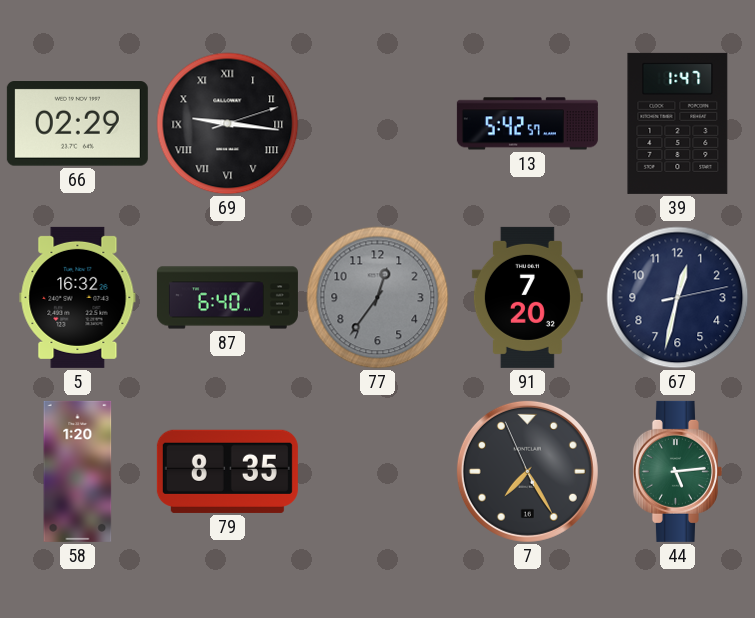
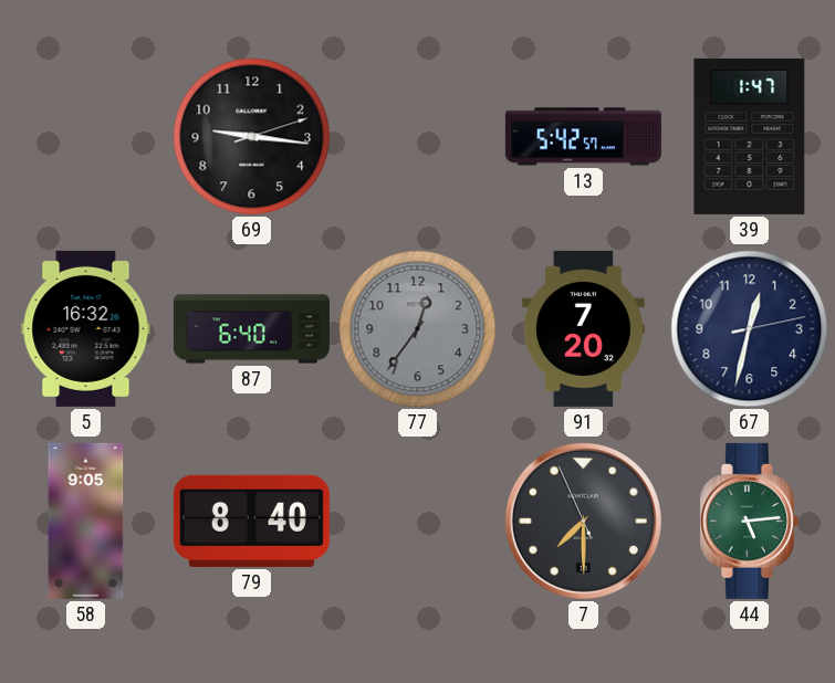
66: 02:29 -> none (77, 124)
69 numerals: Roman -> Arabic (252, 137)
58: 1:20 -> 9:05 (86, 521)
79: 8:35 -> 8:40 (251, 521)
7: 7:24 -> 7:29 (583, 521)
